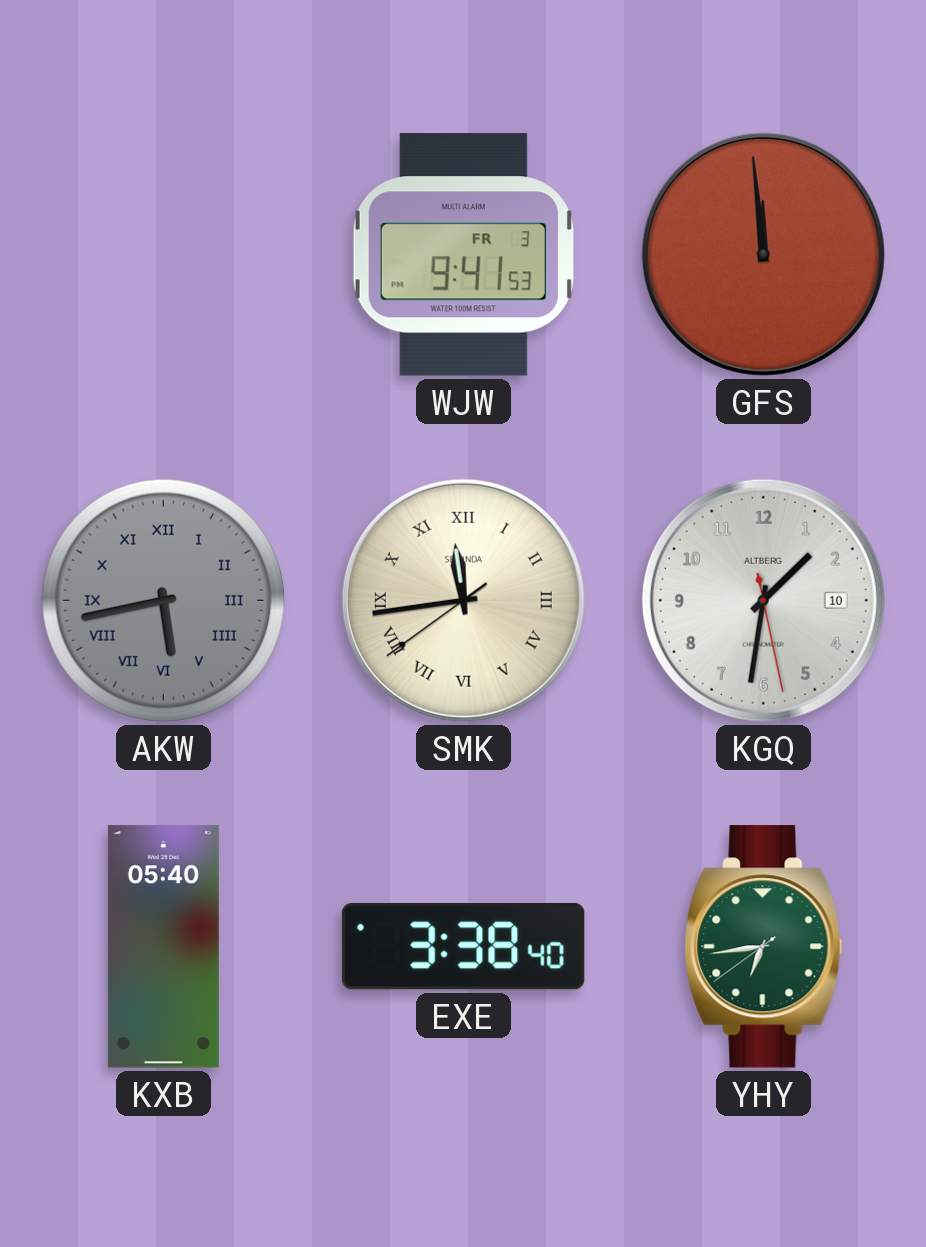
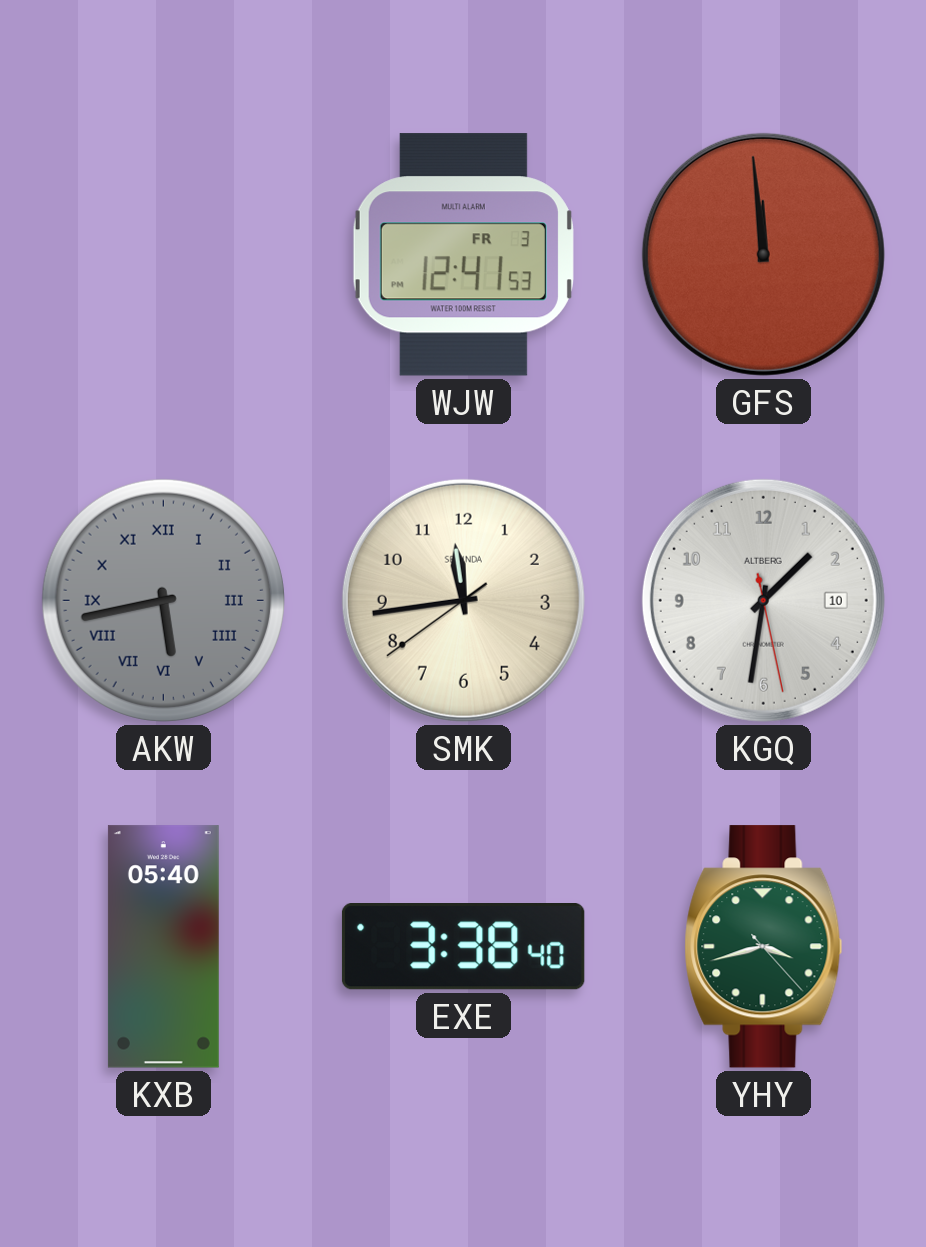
WJW: 9:41 -> 12:41 (463, 255)
SMK numerals: Roman -> Arabic (463, 600)
YHY: 6:43 -> 3:42 (764, 947)
